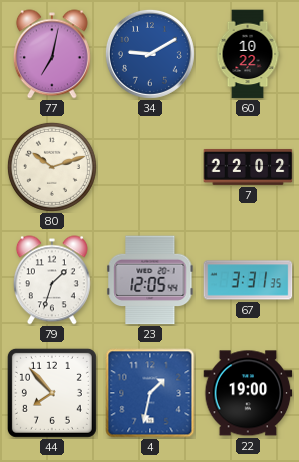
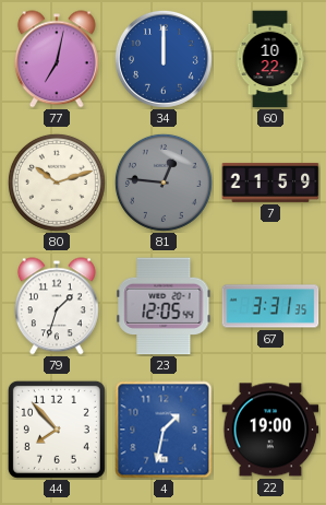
34: 9:10 -> 12:00 (164, 59)
81: none -> 12:46 (164, 183)
7: 22:02 -> 21:59 (270, 183)
